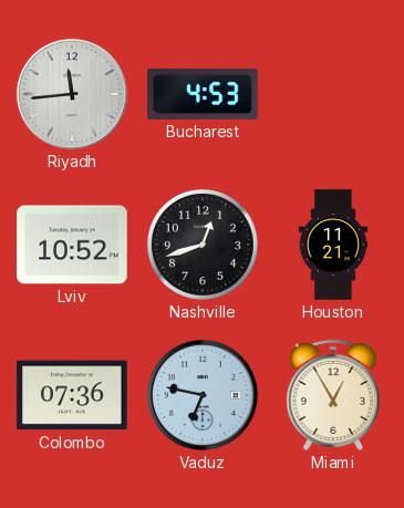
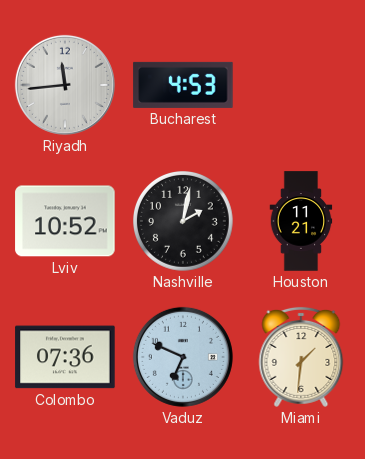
Nashville: 12:42 -> 2:02 (184, 222)
Vaduz: 6:47 -> 6:49 (183, 357)
Miami: 12:55 -> 1:31 (301, 357)
